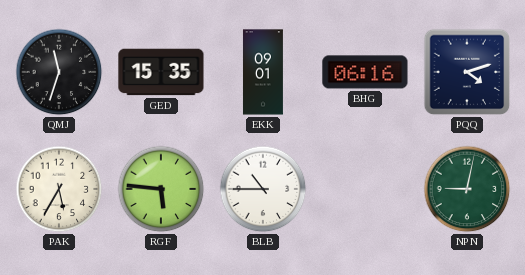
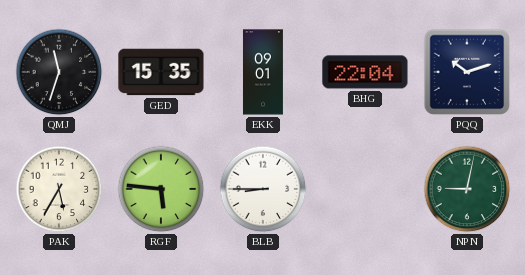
BHG: 06:16 -> 22:04 (365, 72)
PQQ: 4:12 -> 10:12 (467, 72)
BLB: 10:45 -> 8:45 (263, 189)
